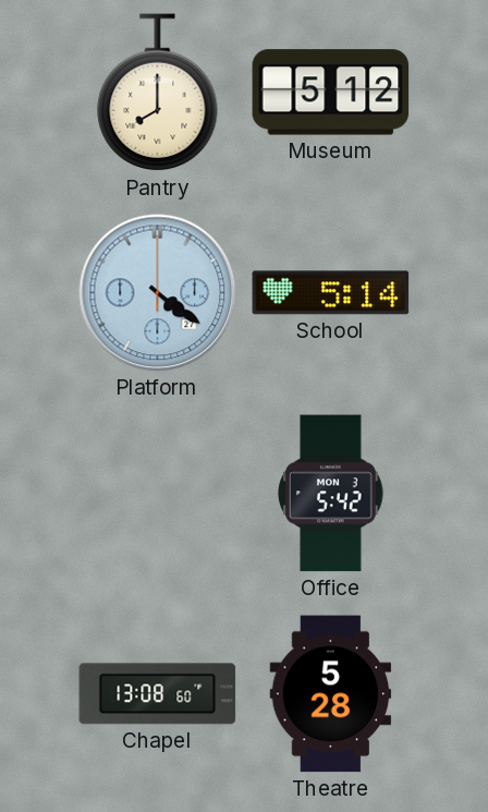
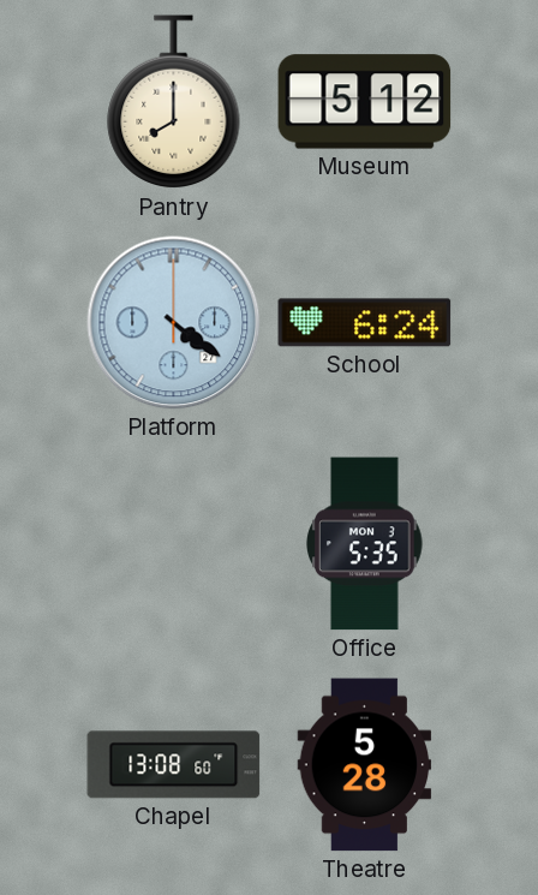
School: 5:14 -> 6:24 (365, 323)
Office: 5:42 -> 5:35 (365, 544)
